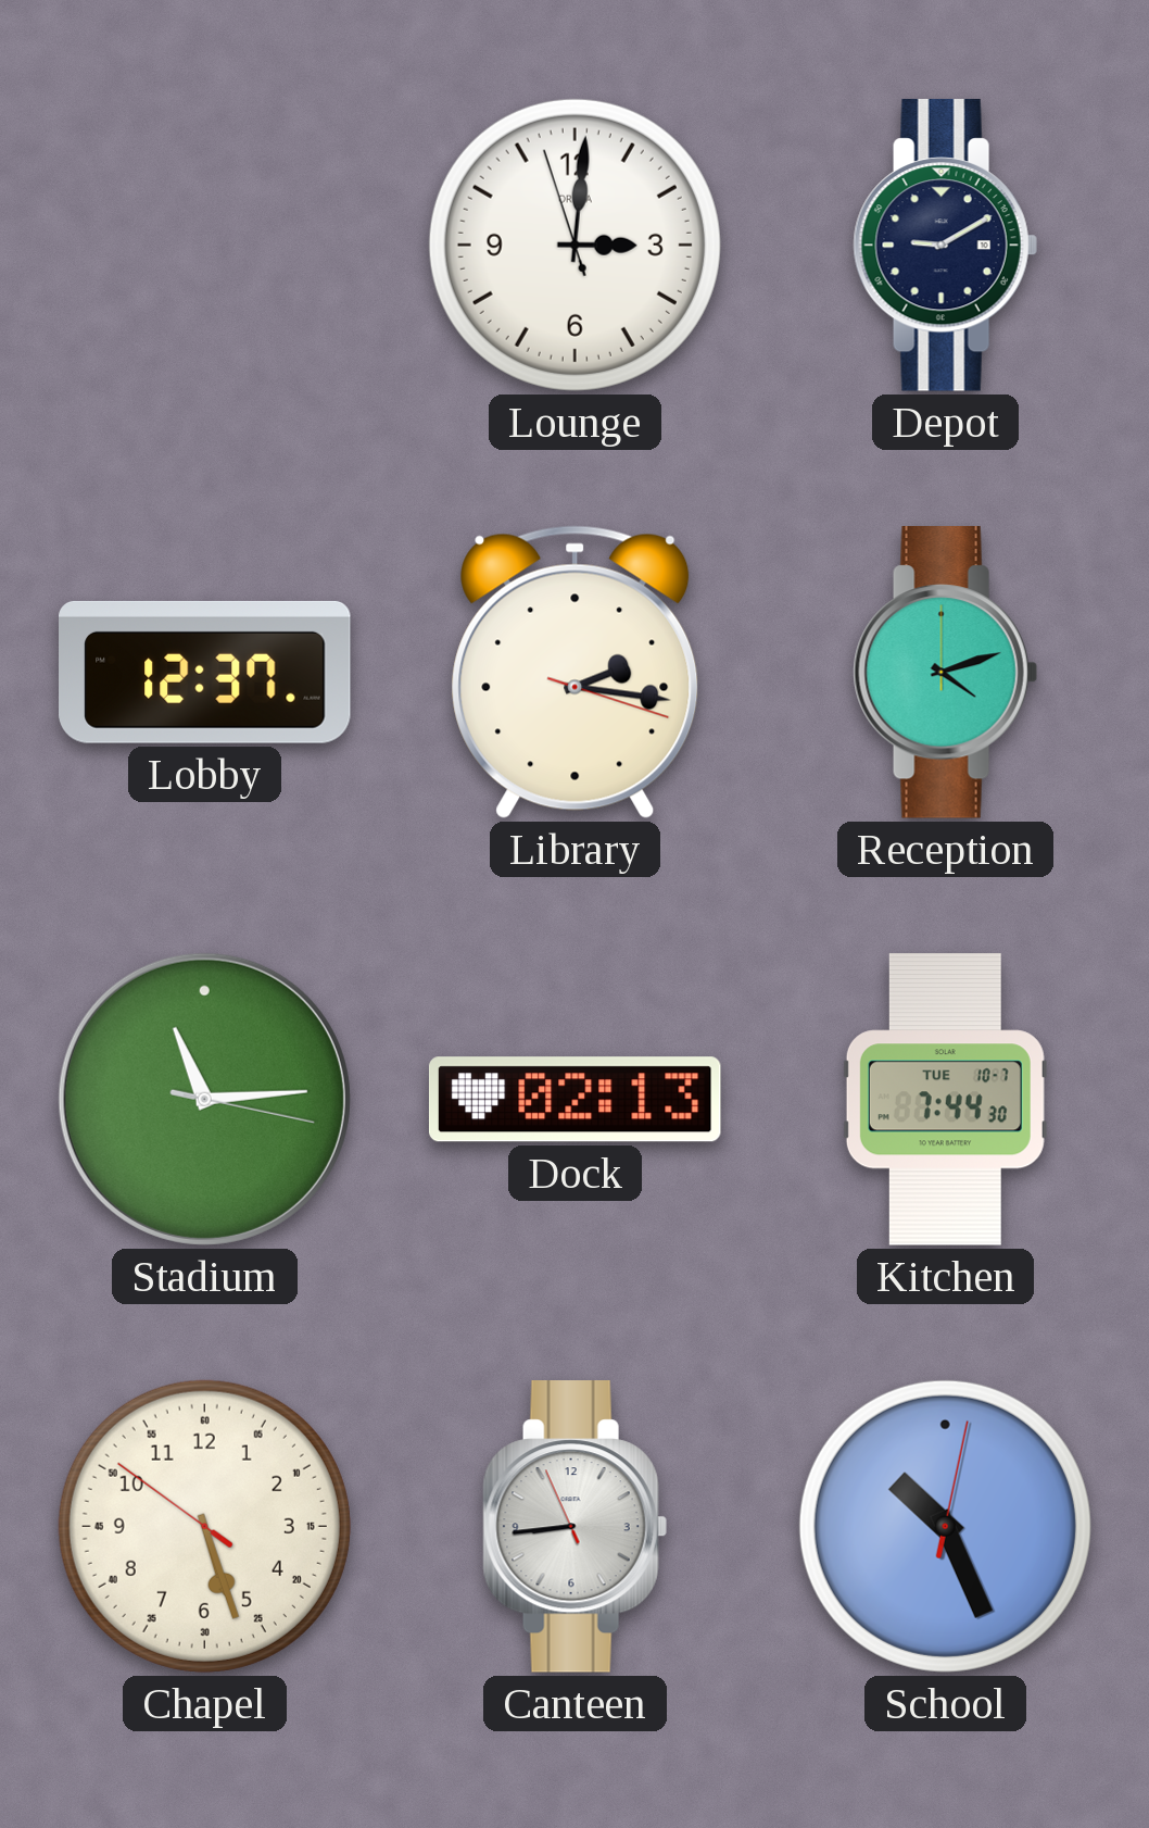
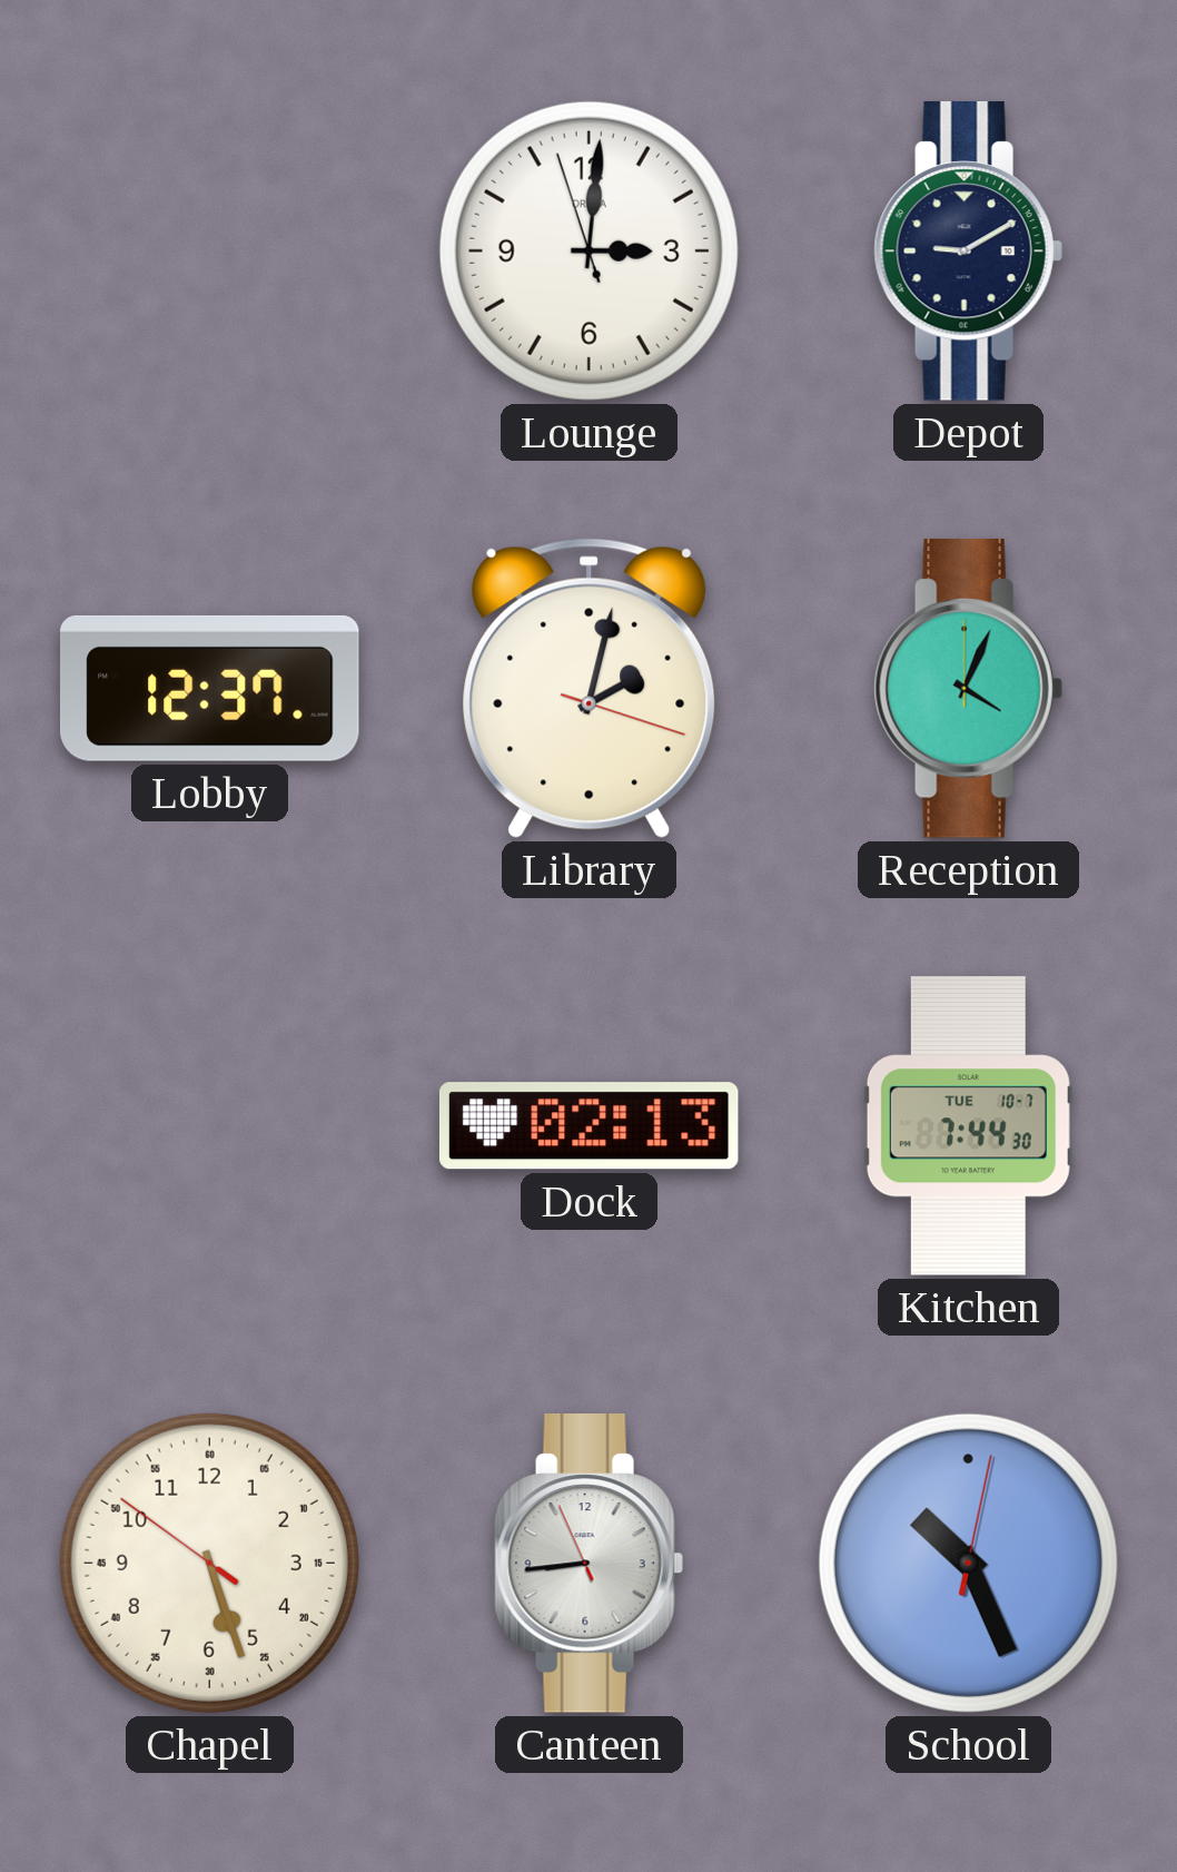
Library: 2:16 -> 2:02 (590, 688)
Reception: 4:12 -> 4:04 (968, 689)
Stadium: 11:14 -> none (204, 1099)
